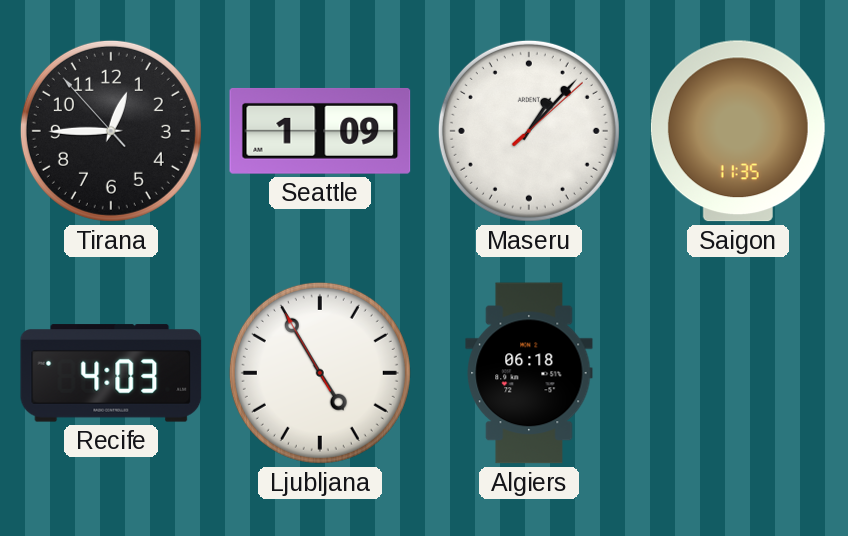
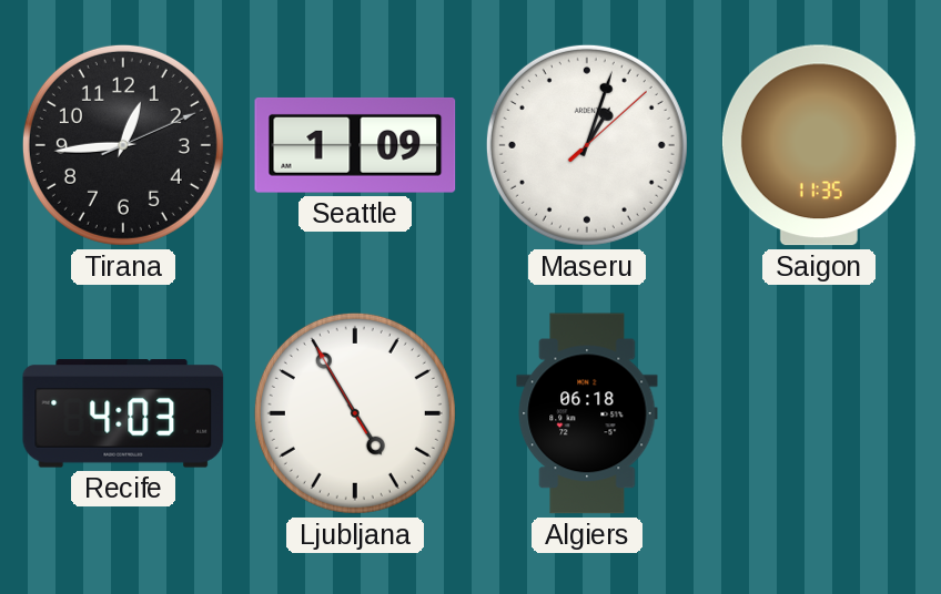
Tirana: 12:44:53 -> 12:44:11 (123, 145)
Maseru: 1:07 -> 1:03 (587, 145)
